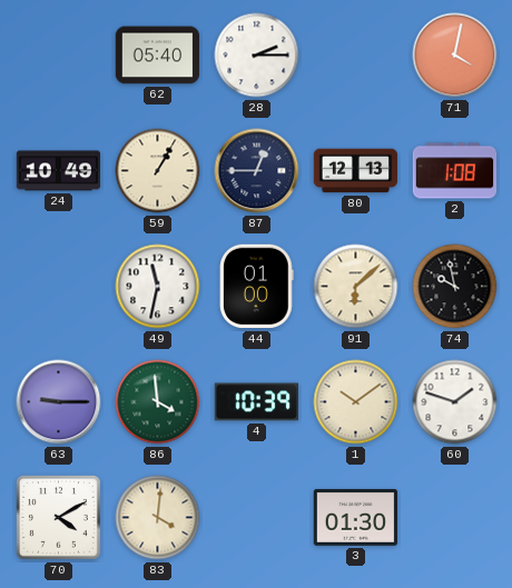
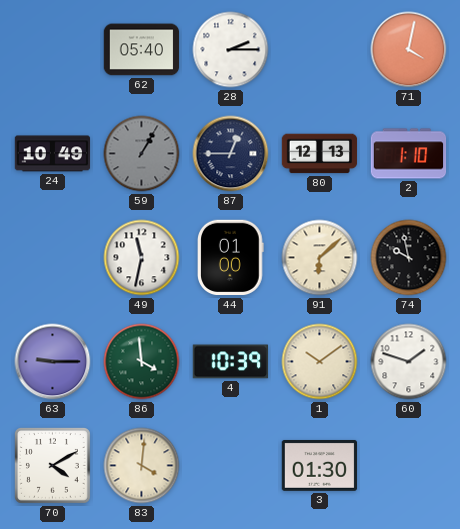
59 dial: cream -> grey (142, 154)
2: 1:08 -> 1:10 (409, 154)
